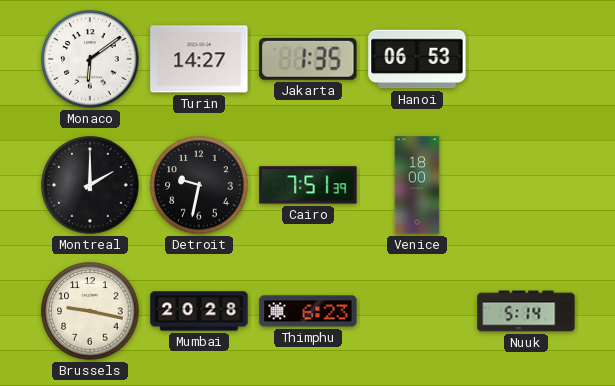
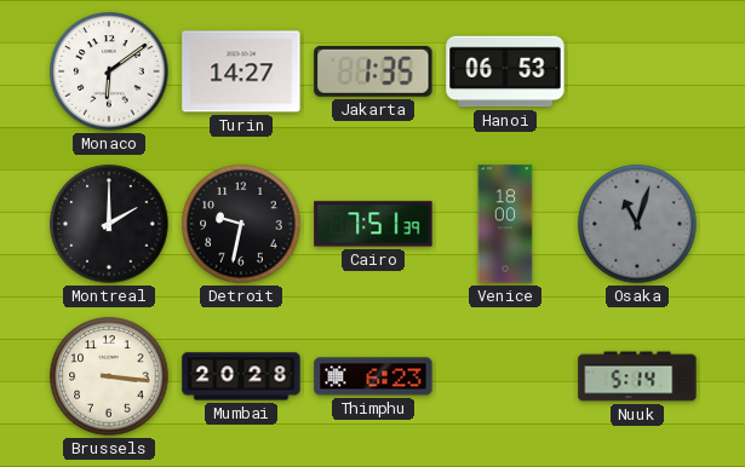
Osaka: none -> 11:03 (637, 224)
Brussels: 9:17 -> 3:16 (109, 376)
